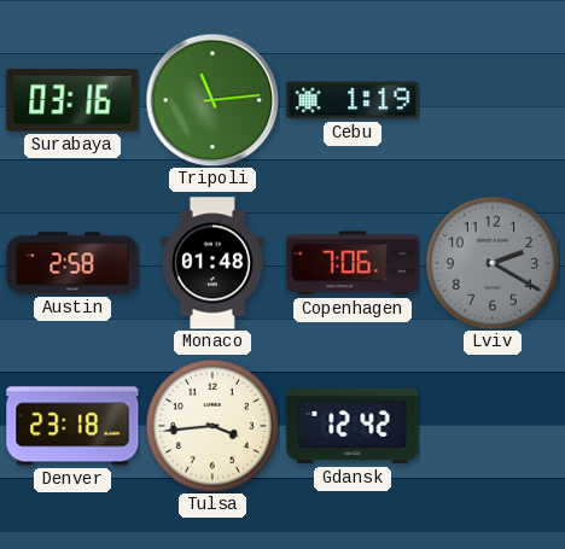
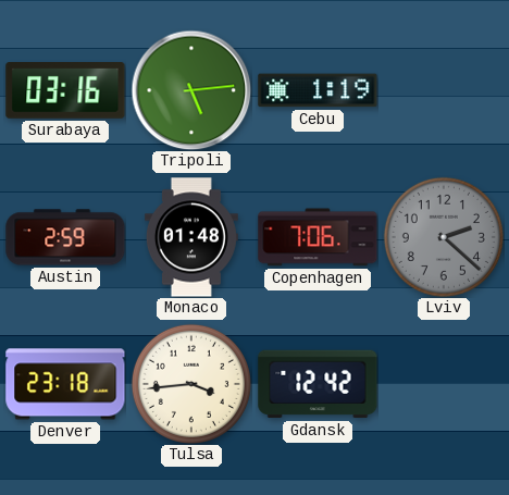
Tripoli: 11:14 -> 5:14 (191, 90)
Austin: 2:58 -> 2:59 (65, 237)
Lviv: 2:20 -> 2:22 (444, 237)
